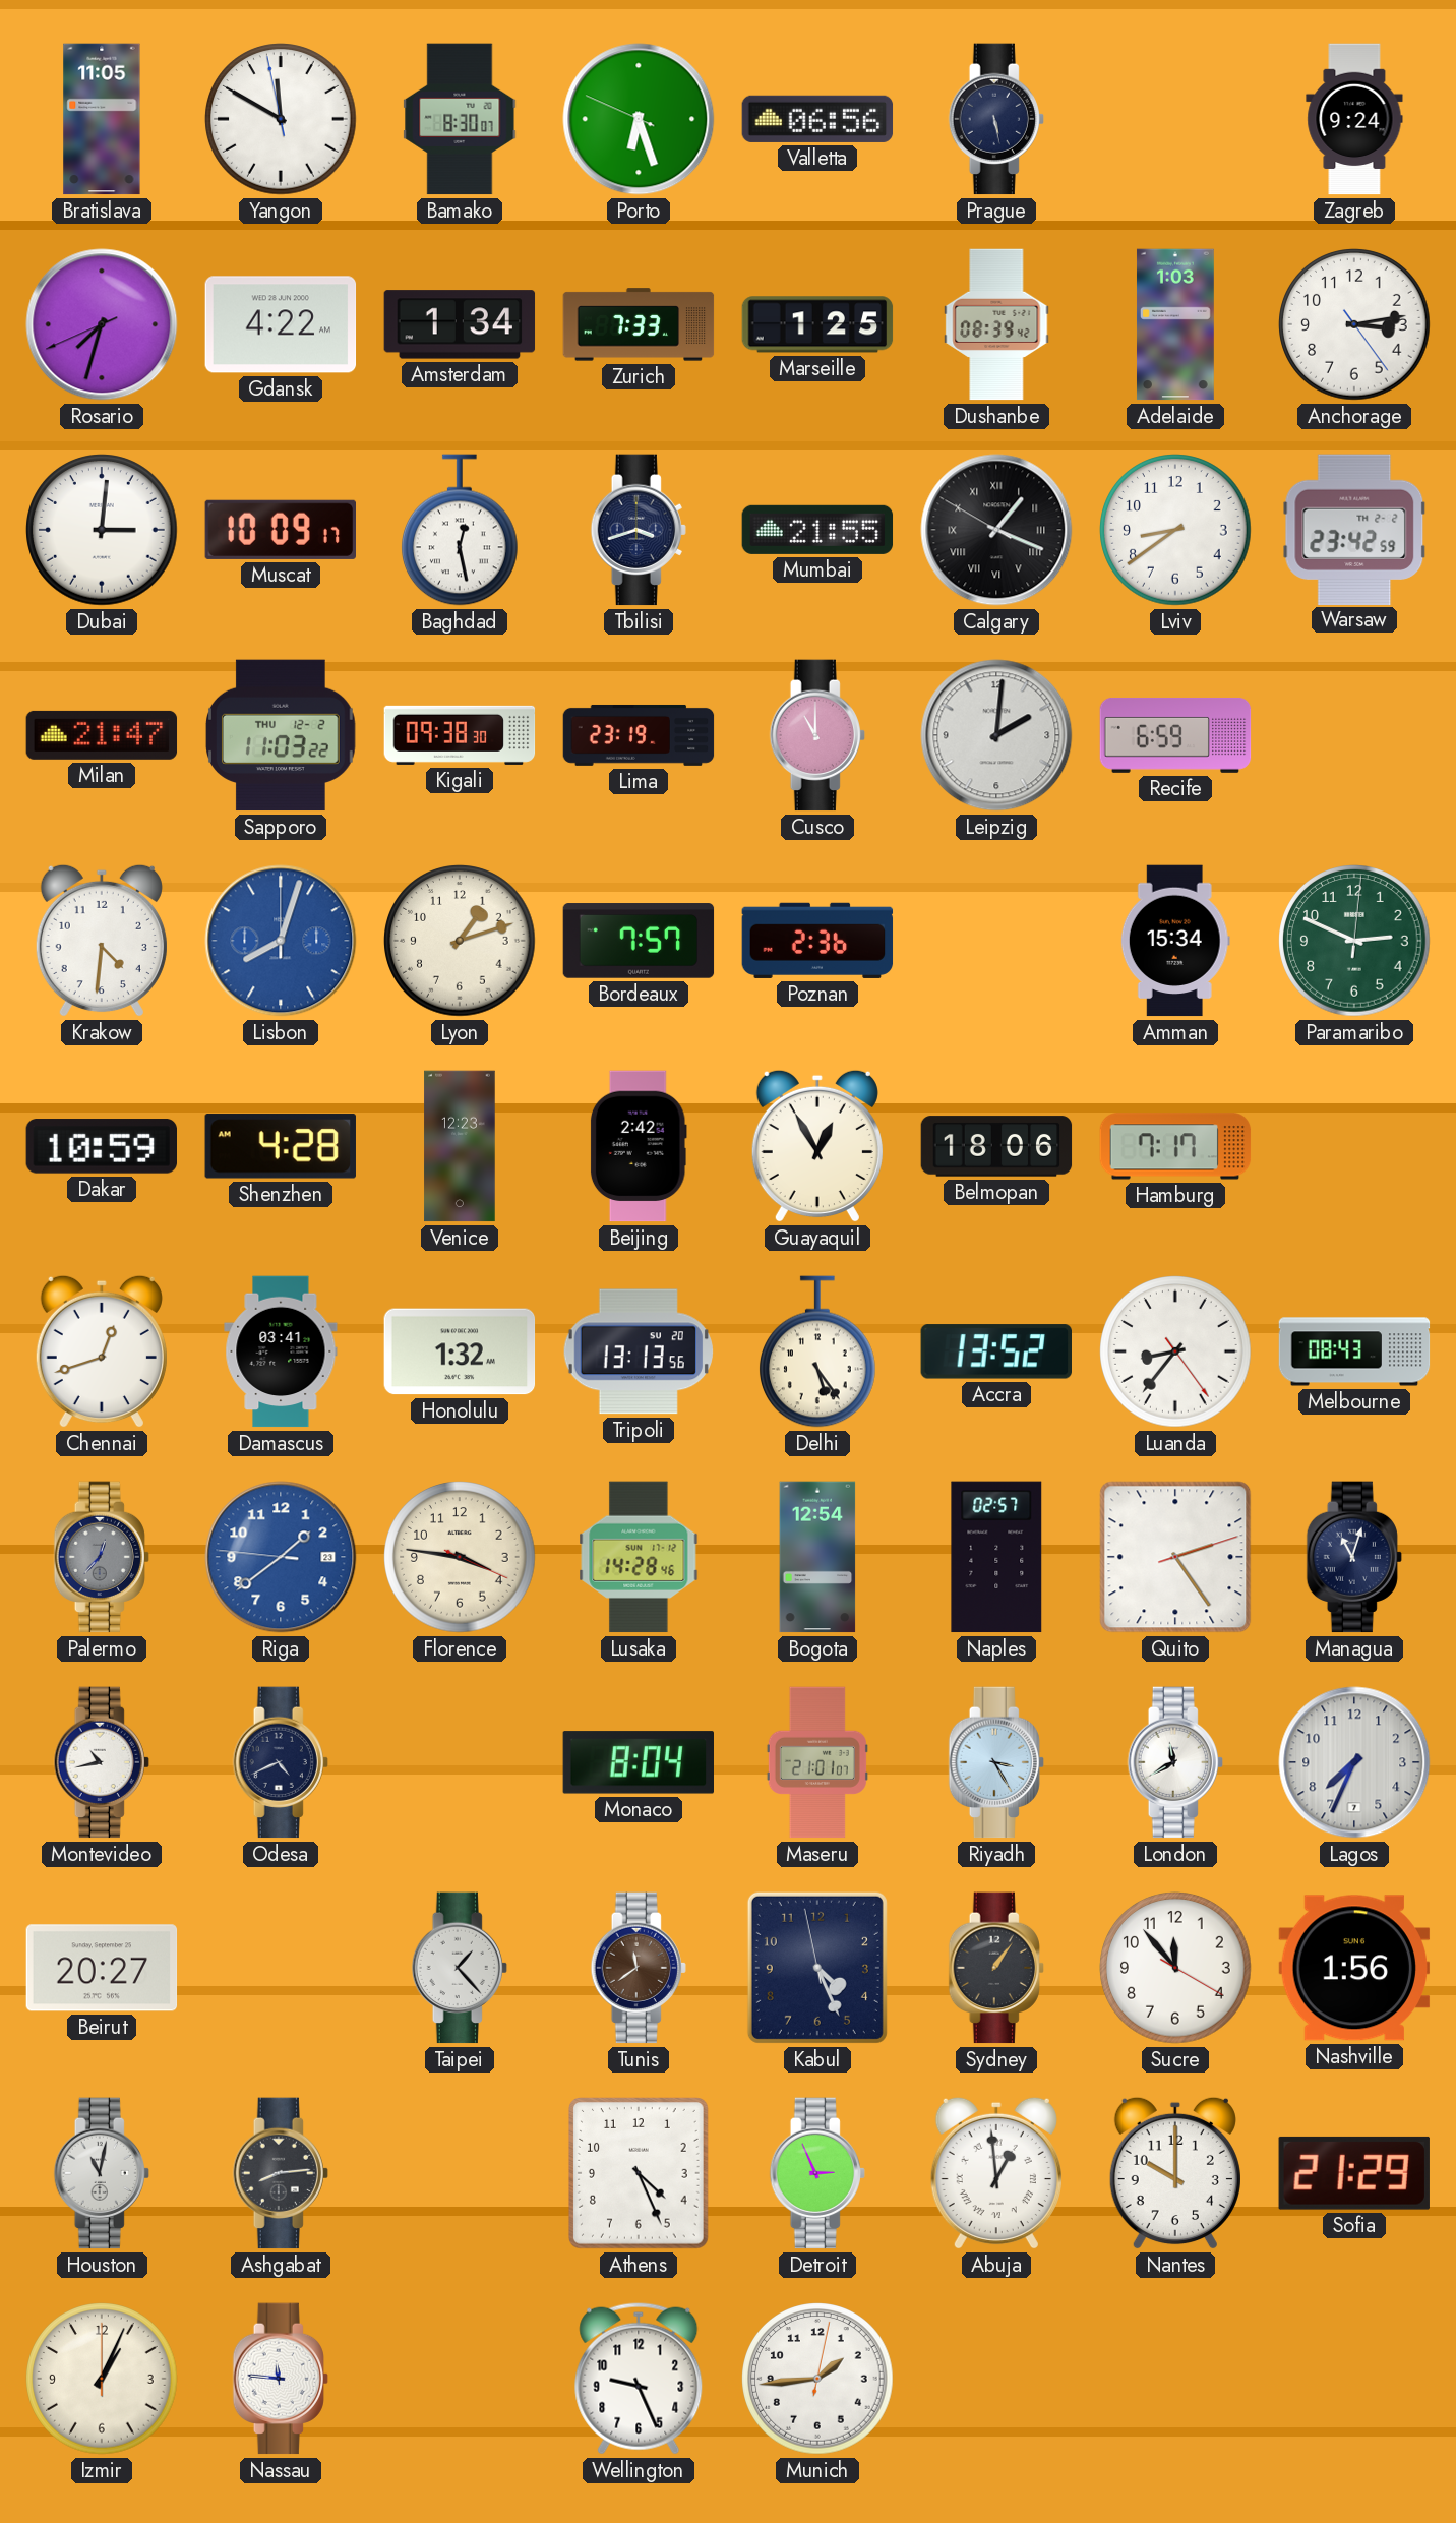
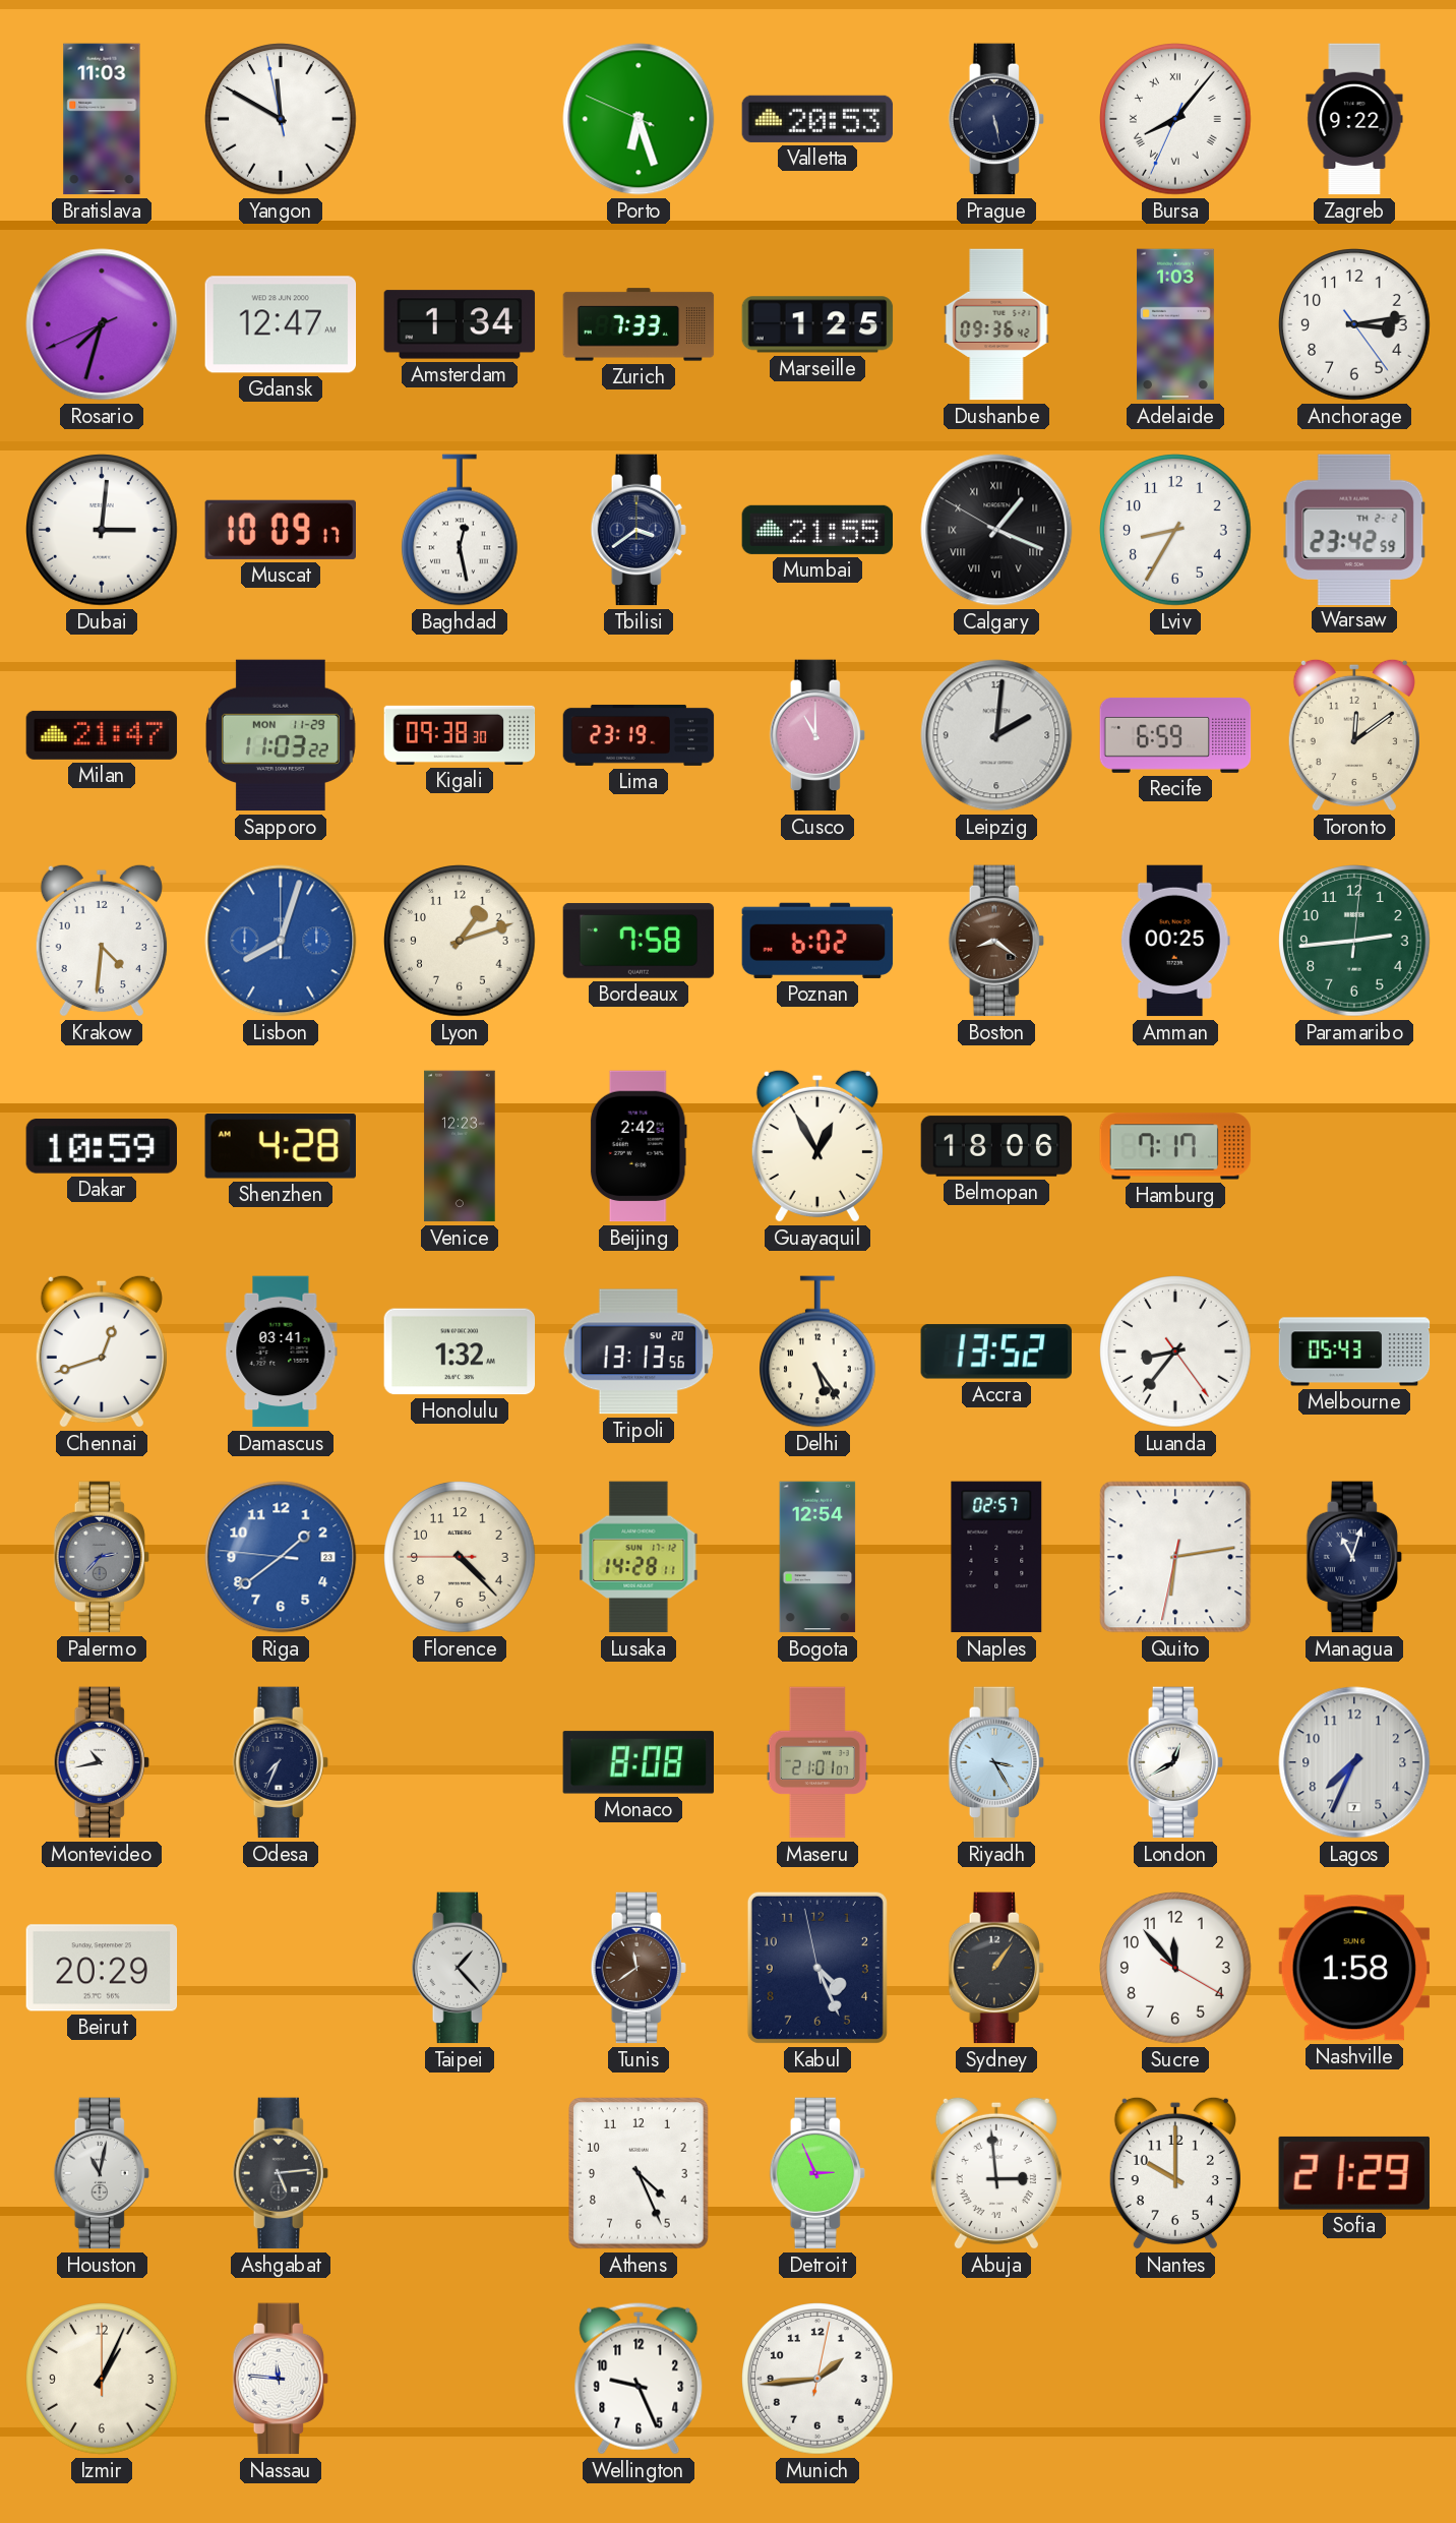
Bratislava: 11:05 -> 11:03 (102, 119)
Bamako: 8:30 -> none (460, 119)
Valletta: 06:56 -> 20:53 (817, 119)
Bursa: none -> 8:06 (1175, 119)
Zagreb: 9:24 -> 9:22 (1354, 119)
Gdansk: 4:22 -> 12:47 (281, 324)
Dushanbe: 08:39 -> 09:36 (996, 324)
Tbilisi: 3:42 -> 3:39 (639, 530)
Lviv: 8:39 -> 8:35 (1175, 530)
Sapporo date: THU 12-2 -> MON 11-29 (282, 735)
Toronto: none -> 12:09 (1354, 735)
Bordeaux: 7:57 -> 7:58 (639, 941)
Poznan: 2:36 -> 6:02 (817, 941)
Boston: none -> 8:21 (996, 941)
Amman: 15:34 -> 00:25 (1175, 941)
Paramaribo: 2:49 -> 2:44 (1354, 941)
Melbourne: 08:43 -> 05:43 (1354, 1351)
Palermo: 12:37 -> 2:37 (102, 1557)
Florence: 3:46 -> 4:22 (460, 1557)
Lusaka: 14:28:46 -> 14:28:11 (639, 1557)
Quito: 2:24 -> 6:13 (1175, 1557)
Odesa: 4:41 -> 7:34 (281, 1762)
Monaco: 8:04 -> 8:08 (638, 1762)
London: 11:40 -> 12:40 (1175, 1762)
Beirut: 20:27 -> 20:29 (102, 1968)
Nashville: 1:56 -> 1:58 (1354, 1968)
Ashgabat: 8:14 -> 5:14 (281, 2173)
Abuja: 12:59 -> 2:59 (996, 2173)
